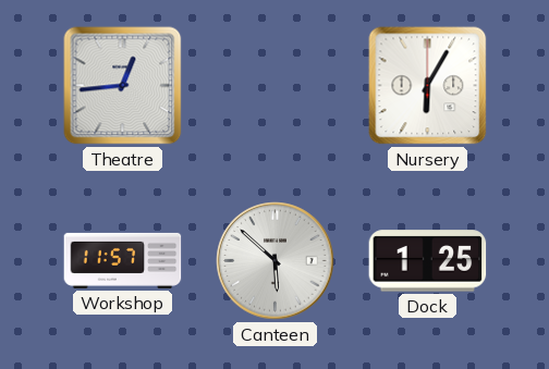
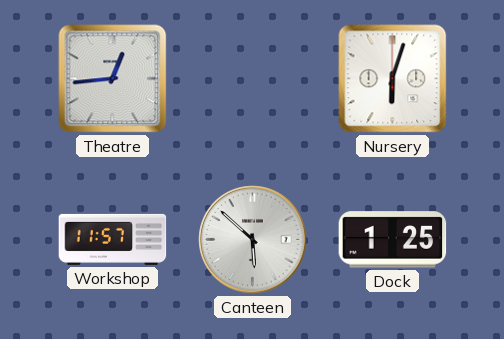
Nursery: 6:05 -> 6:03 (393, 79)
